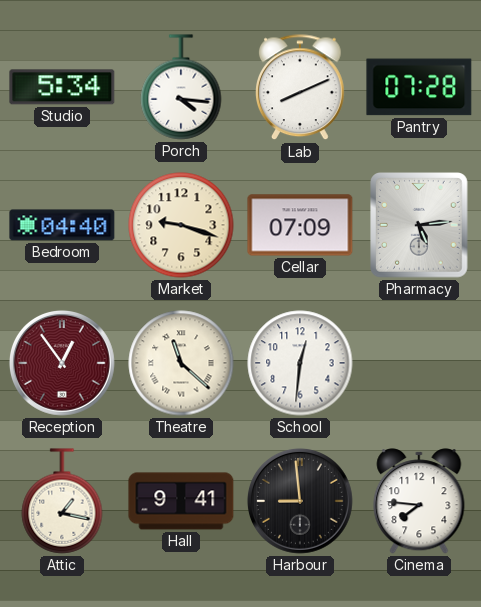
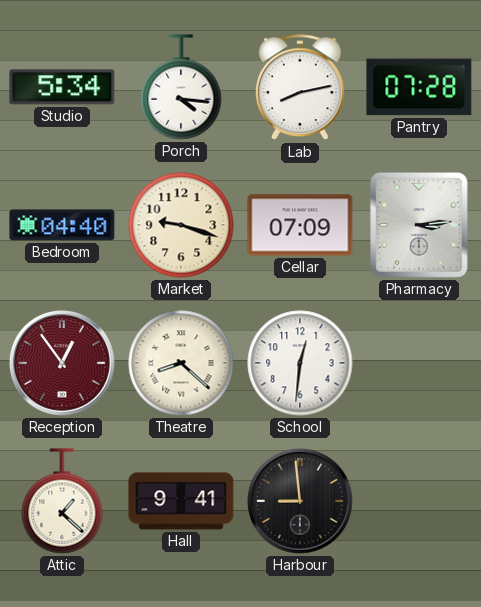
Lab: 8:11 -> 8:13 (301, 88)
Pharmacy: 5:14 -> 3:14 (420, 226)
Theatre: 11:22 -> 8:22 (181, 363)
Attic: 1:17 -> 1:22 (62, 501)
Cinema: 7:46 -> none (419, 501)
